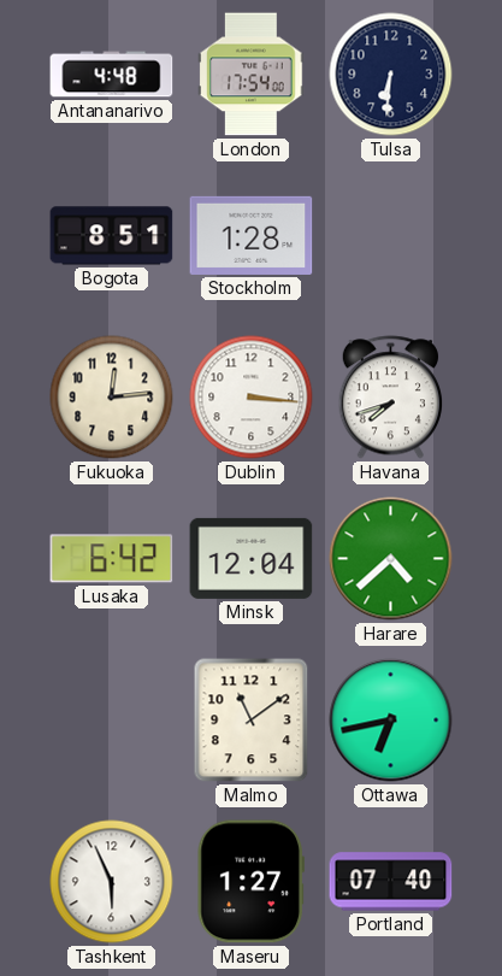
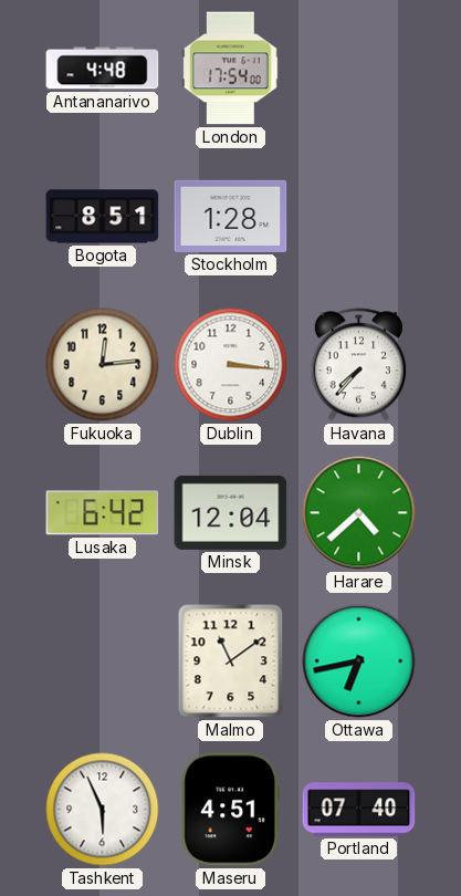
Tulsa: 6:31 -> none (391, 75)
Havana: 7:42 -> 7:37 (358, 365)
Maseru: 1:27 -> 4:51 (230, 810)
